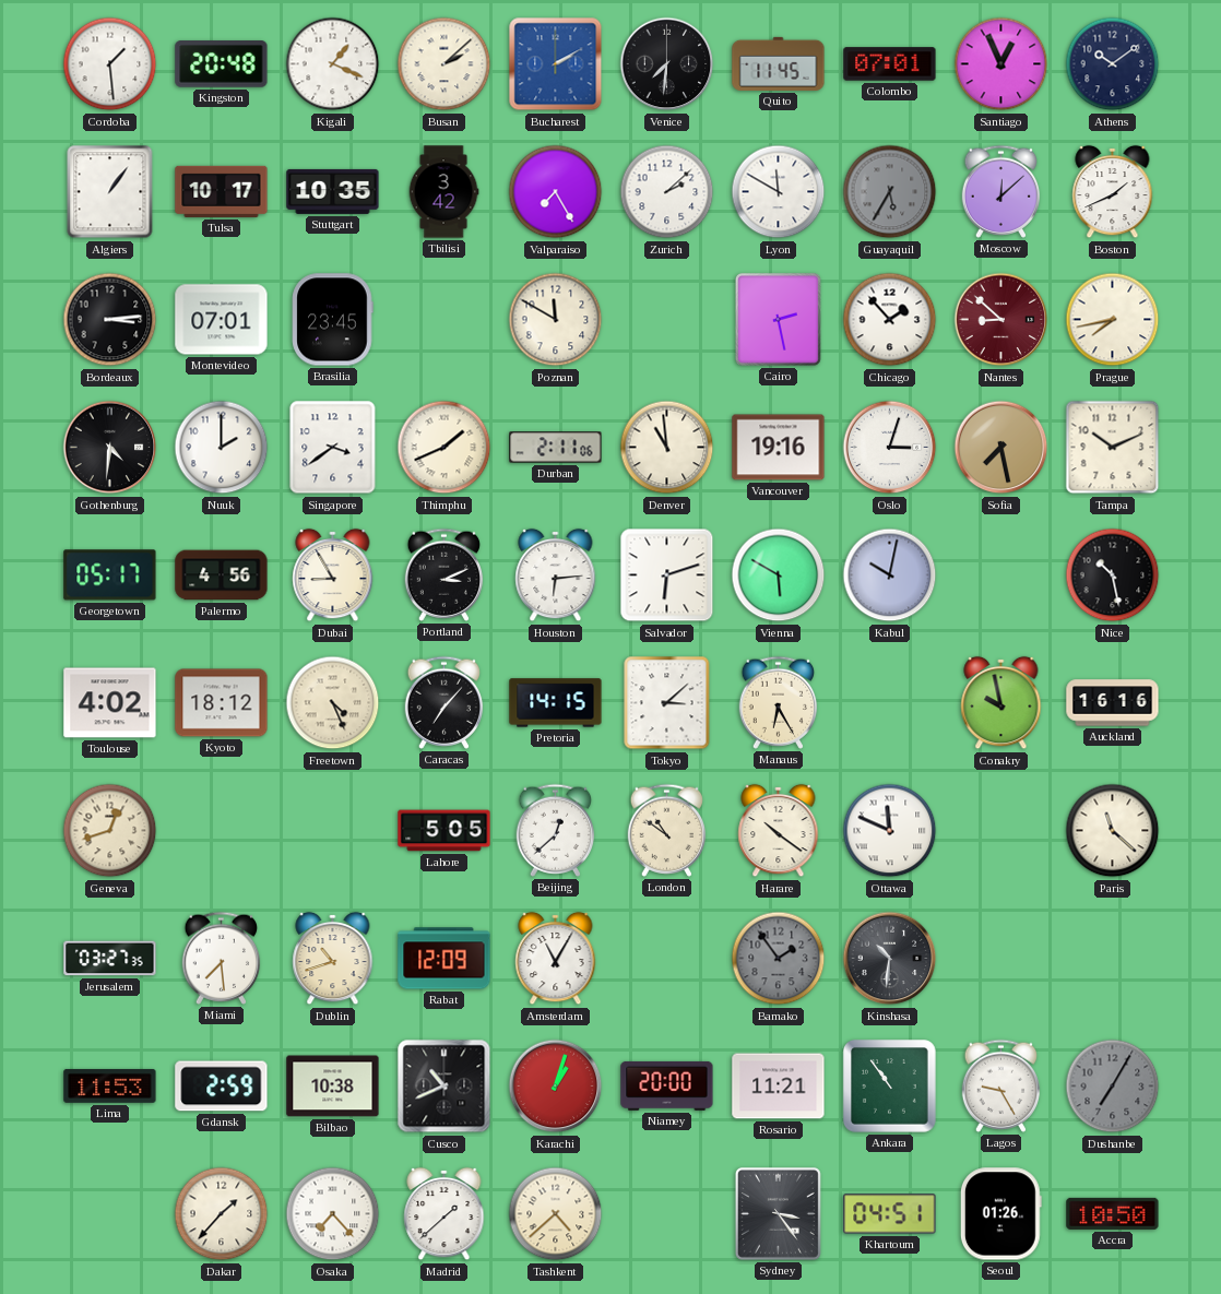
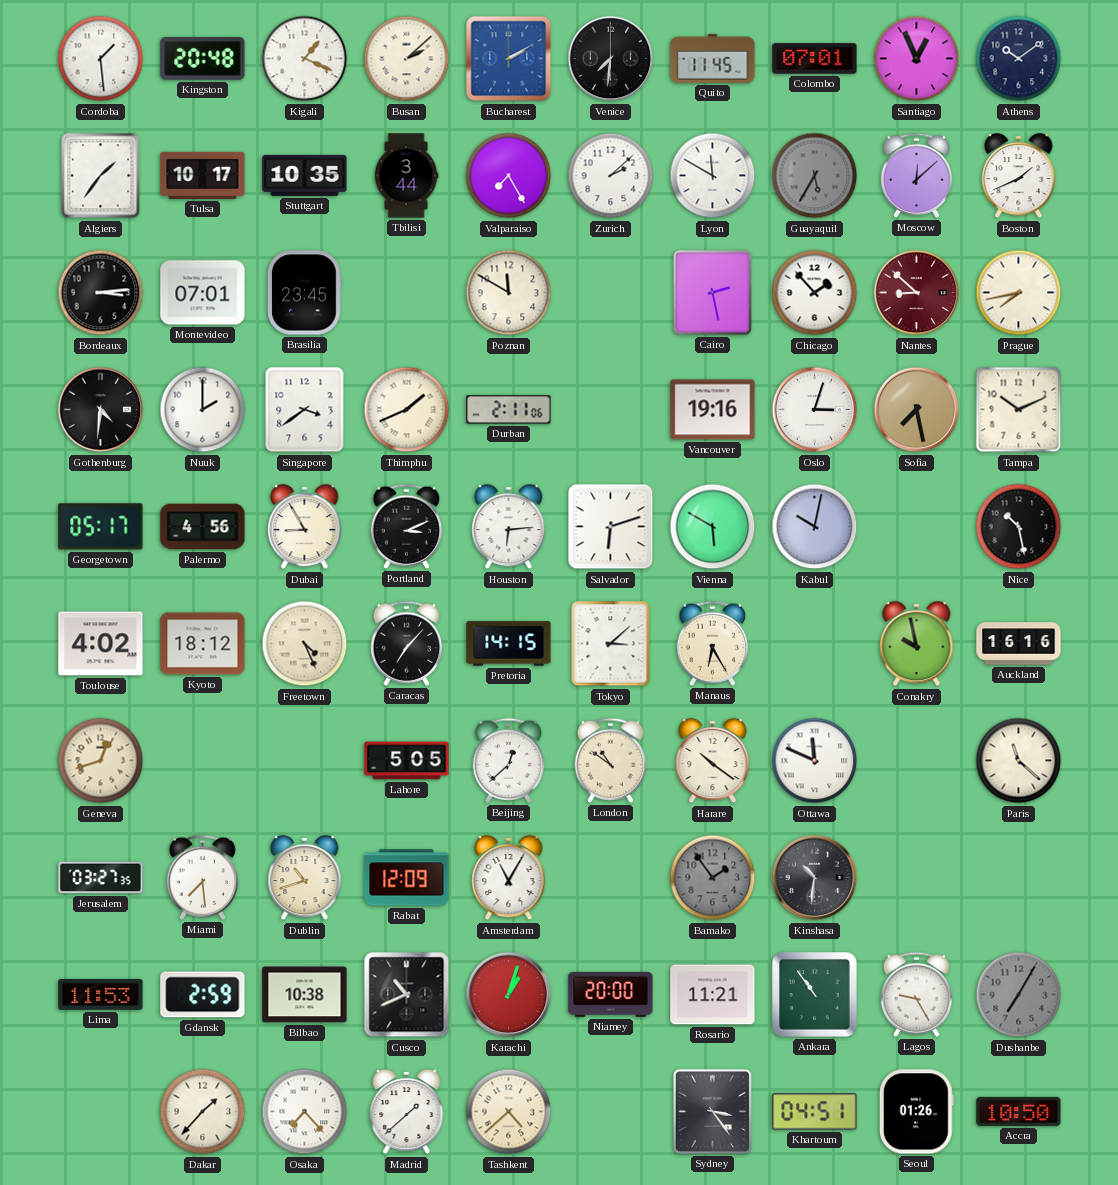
Algiers: 1:06 -> 1:36 (101, 176)
Tbilisi: 3:42 -> 3:44 (406, 176)
Denver: 10:59 -> none (667, 448)
